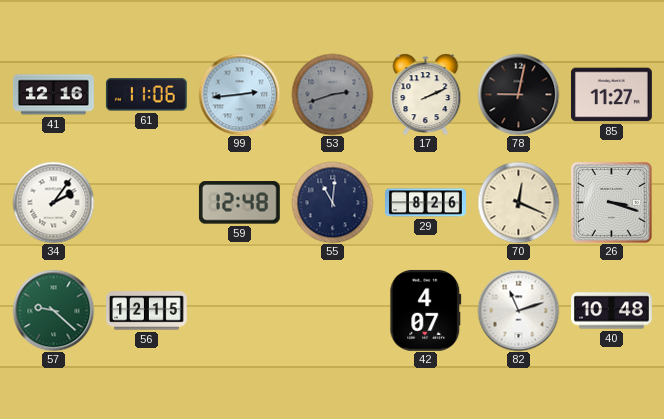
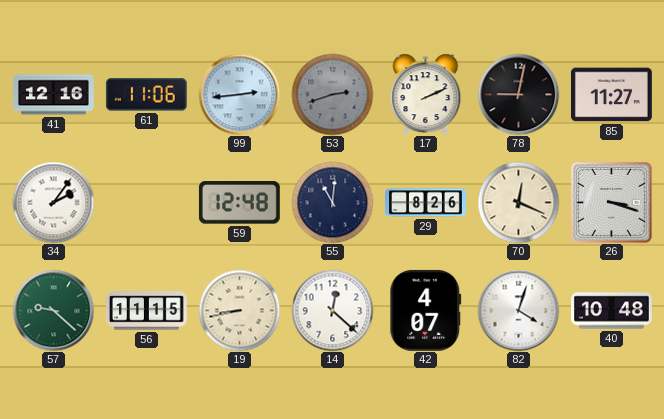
56: 12:15 -> 11:15 (147, 311)
19: none -> 8:43 (239, 310)
14: none -> 12:22 (332, 310)
82: 11:12 -> 4:03 (518, 310)
